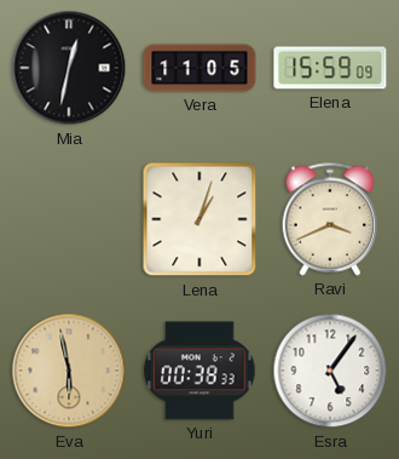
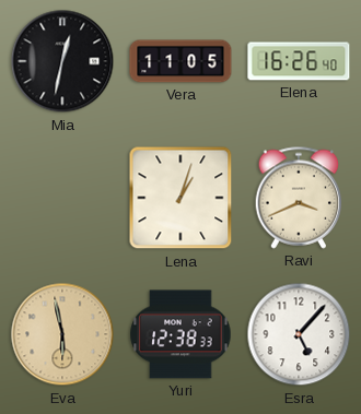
Elena: 15:59 -> 16:26 (299, 61)
Yuri: 00:38 -> 12:38 (180, 334)
Esra: 5:06 -> 5:07 (299, 334)
